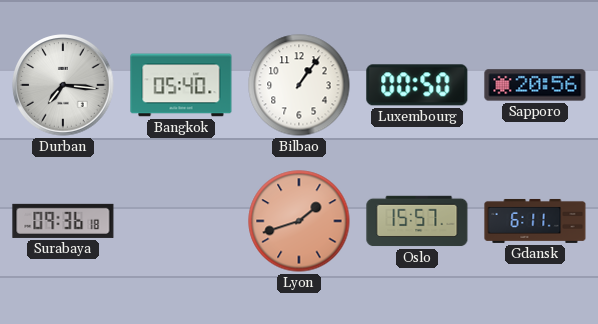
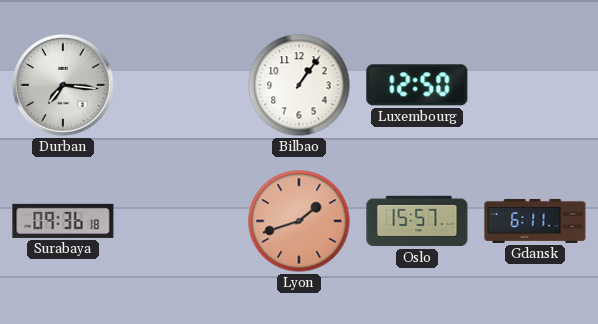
Bangkok: 05:40 -> none (181, 85)
Luxembourg: 00:50 -> 12:50 (417, 85)
Sapporo: 20:56 -> none (535, 85)
